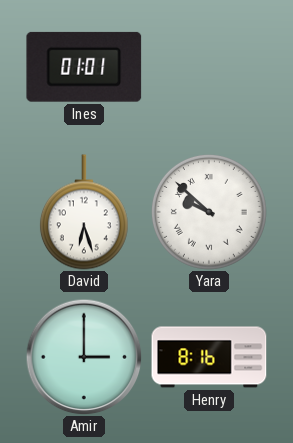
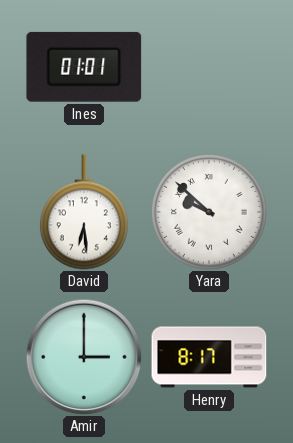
David: 6:27 -> 6:29 (84, 212)
Henry: 8:16 -> 8:17 (209, 357)
